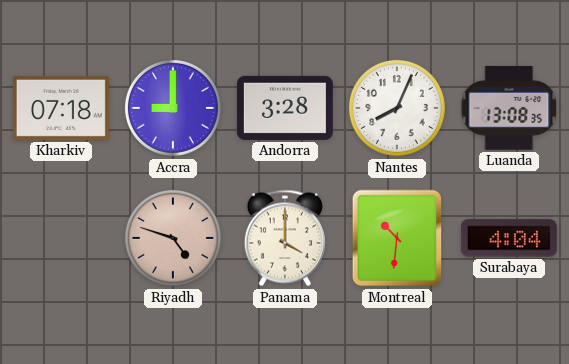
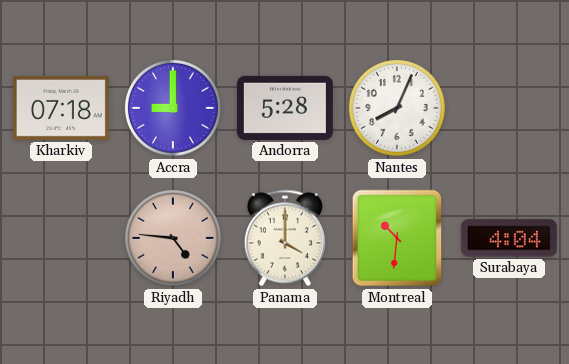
Andorra: 3:28 -> 5:28 (285, 108)
Luanda: 13:08 -> none (509, 108)
Riyadh: 4:48 -> 4:46 (173, 238)
